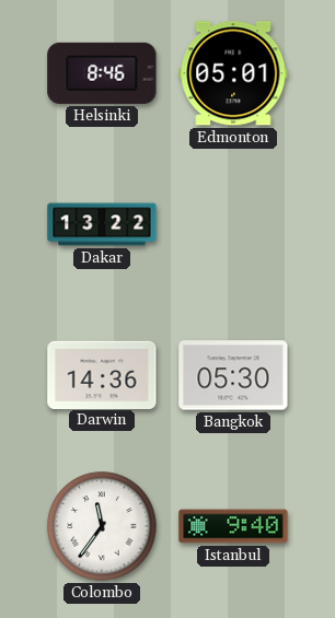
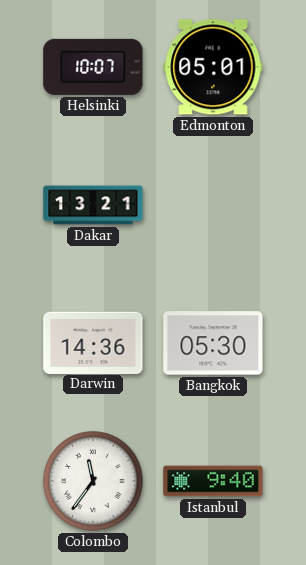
Helsinki: 8:46 -> 10:07 (93, 67)
Dakar: 13:22 -> 13:21 (93, 205)
